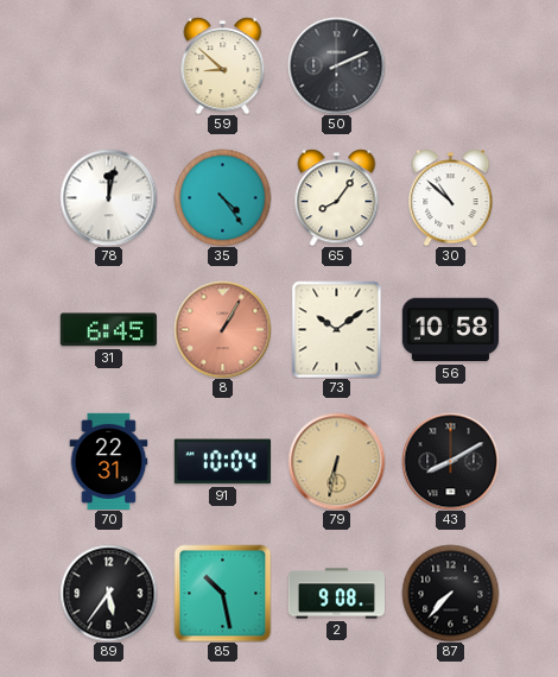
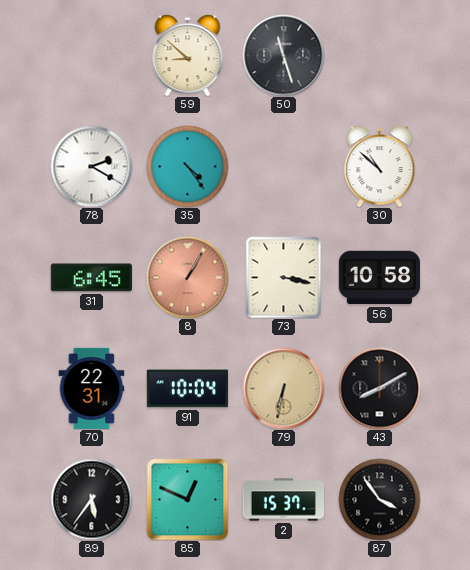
50: 2:11 -> 11:27 (283, 55)
78: 12:02 -> 2:20 (91, 166)
65: 8:06 -> none (337, 197)
73: 10:09 -> 3:17 (284, 277)
85: 10:28 -> 12:49 (187, 499)
2: 9:08 -> 15:37 (283, 500)
87: 7:37 -> 3:54 (379, 499)
